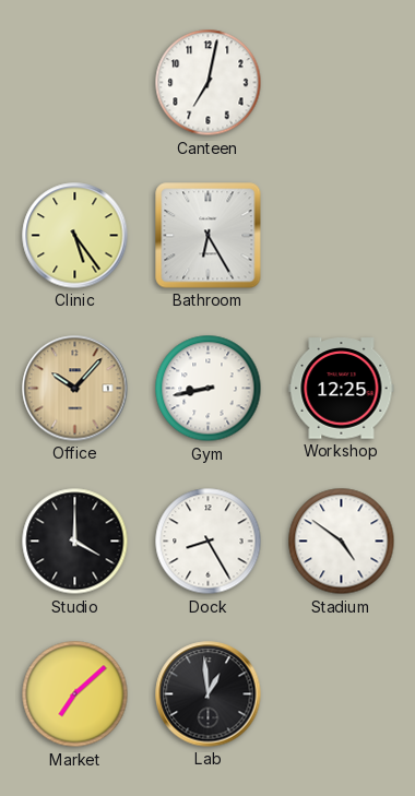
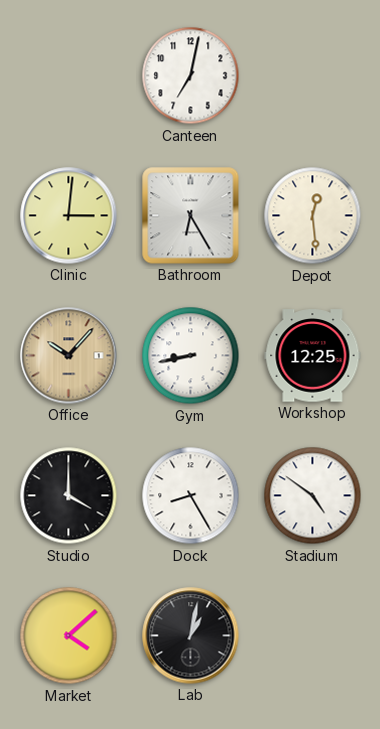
Clinic: 5:24 -> 3:01 (69, 216)
Depot: none -> 12:29 (313, 216)
Market: 7:08 -> 4:08 (69, 636)
Lab: 12:59 -> 1:02 (191, 636)
